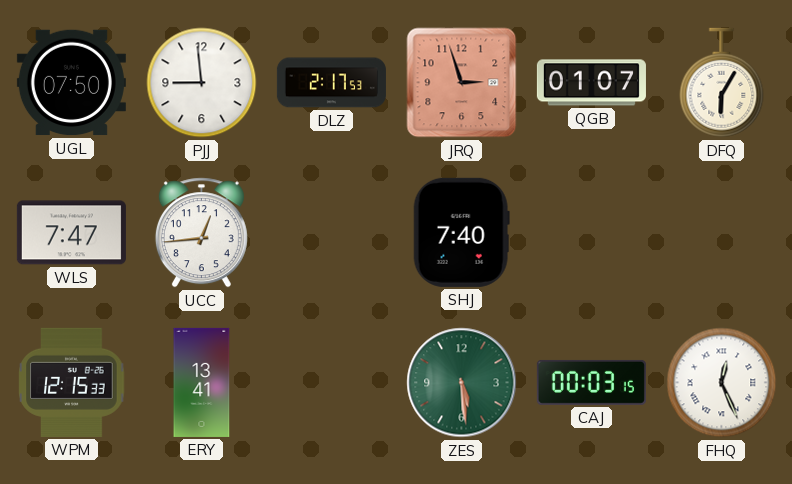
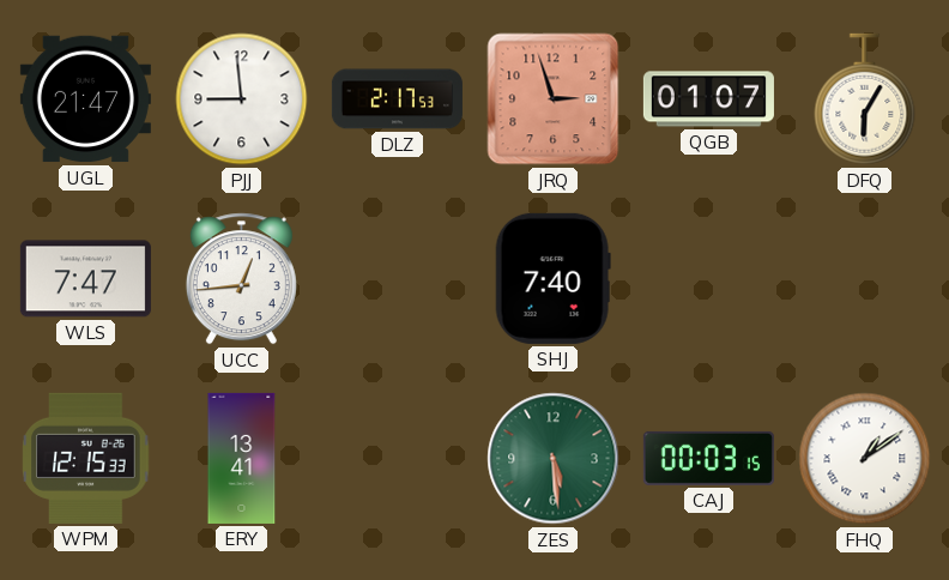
UGL: 07:50 -> 21:47 (85, 99)
FHQ: 12:26 -> 1:09 (865, 459)
